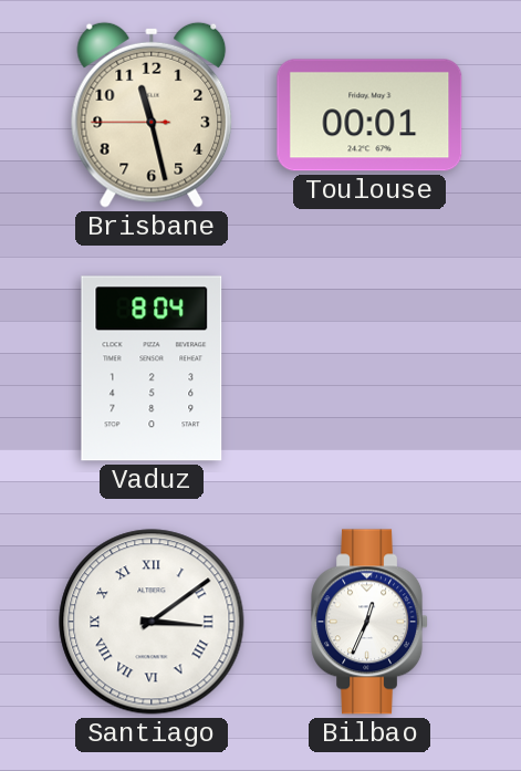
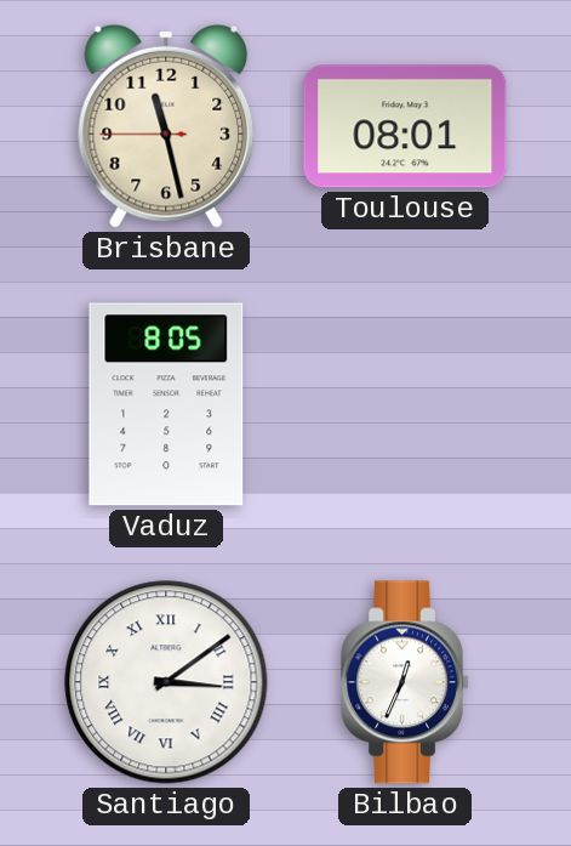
Toulouse: 00:01 -> 08:01 (405, 126)
Vaduz: 8:04 -> 8:05 (166, 404)
